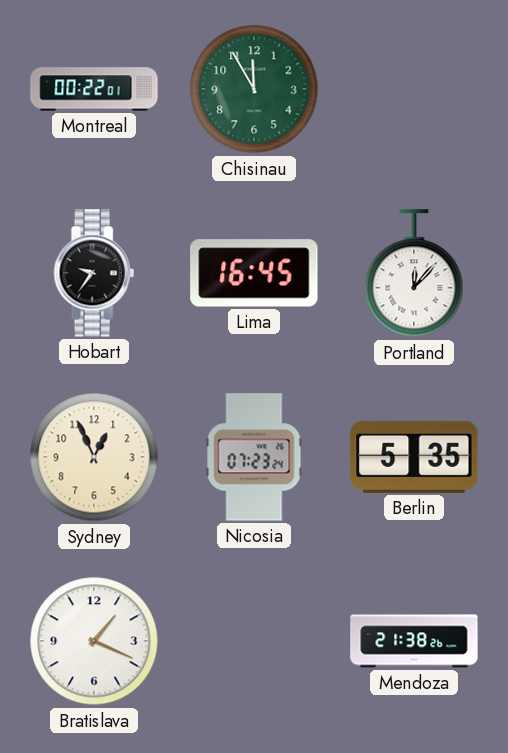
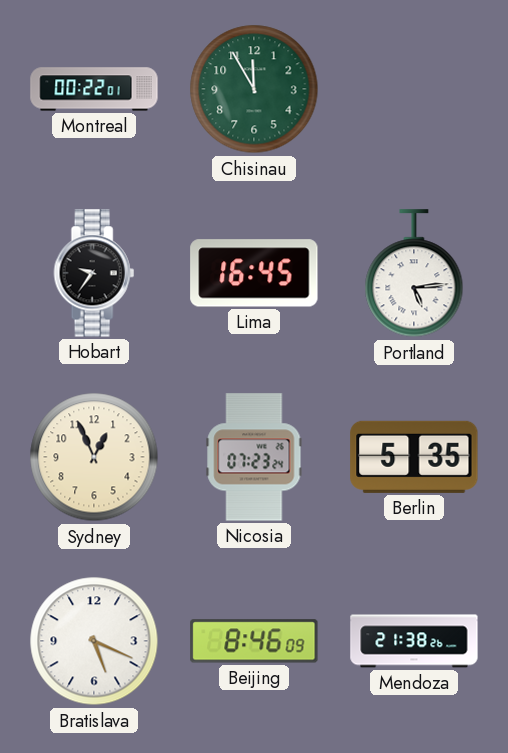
Portland: 12:07 -> 5:14 (414, 274)
Bratislava: 1:19 -> 5:19 (94, 641)
Beijing: none -> 8:46 (254, 641)
